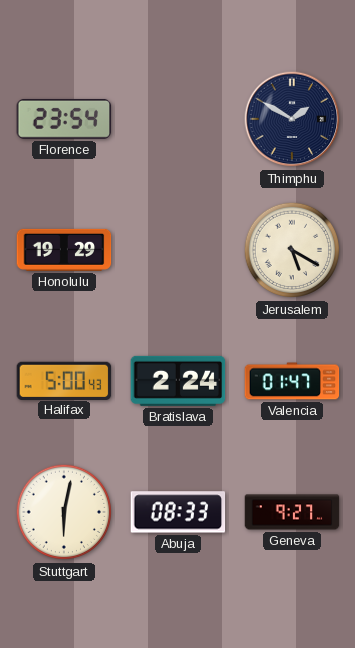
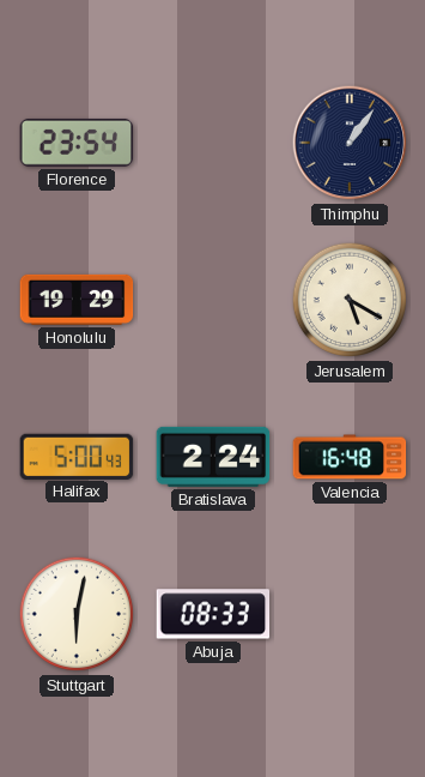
Thimphu: 1:50 -> 1:06 (350, 143)
Valencia: 01:47 -> 16:48 (350, 457)
Geneva: 9:27 -> none (292, 512)
